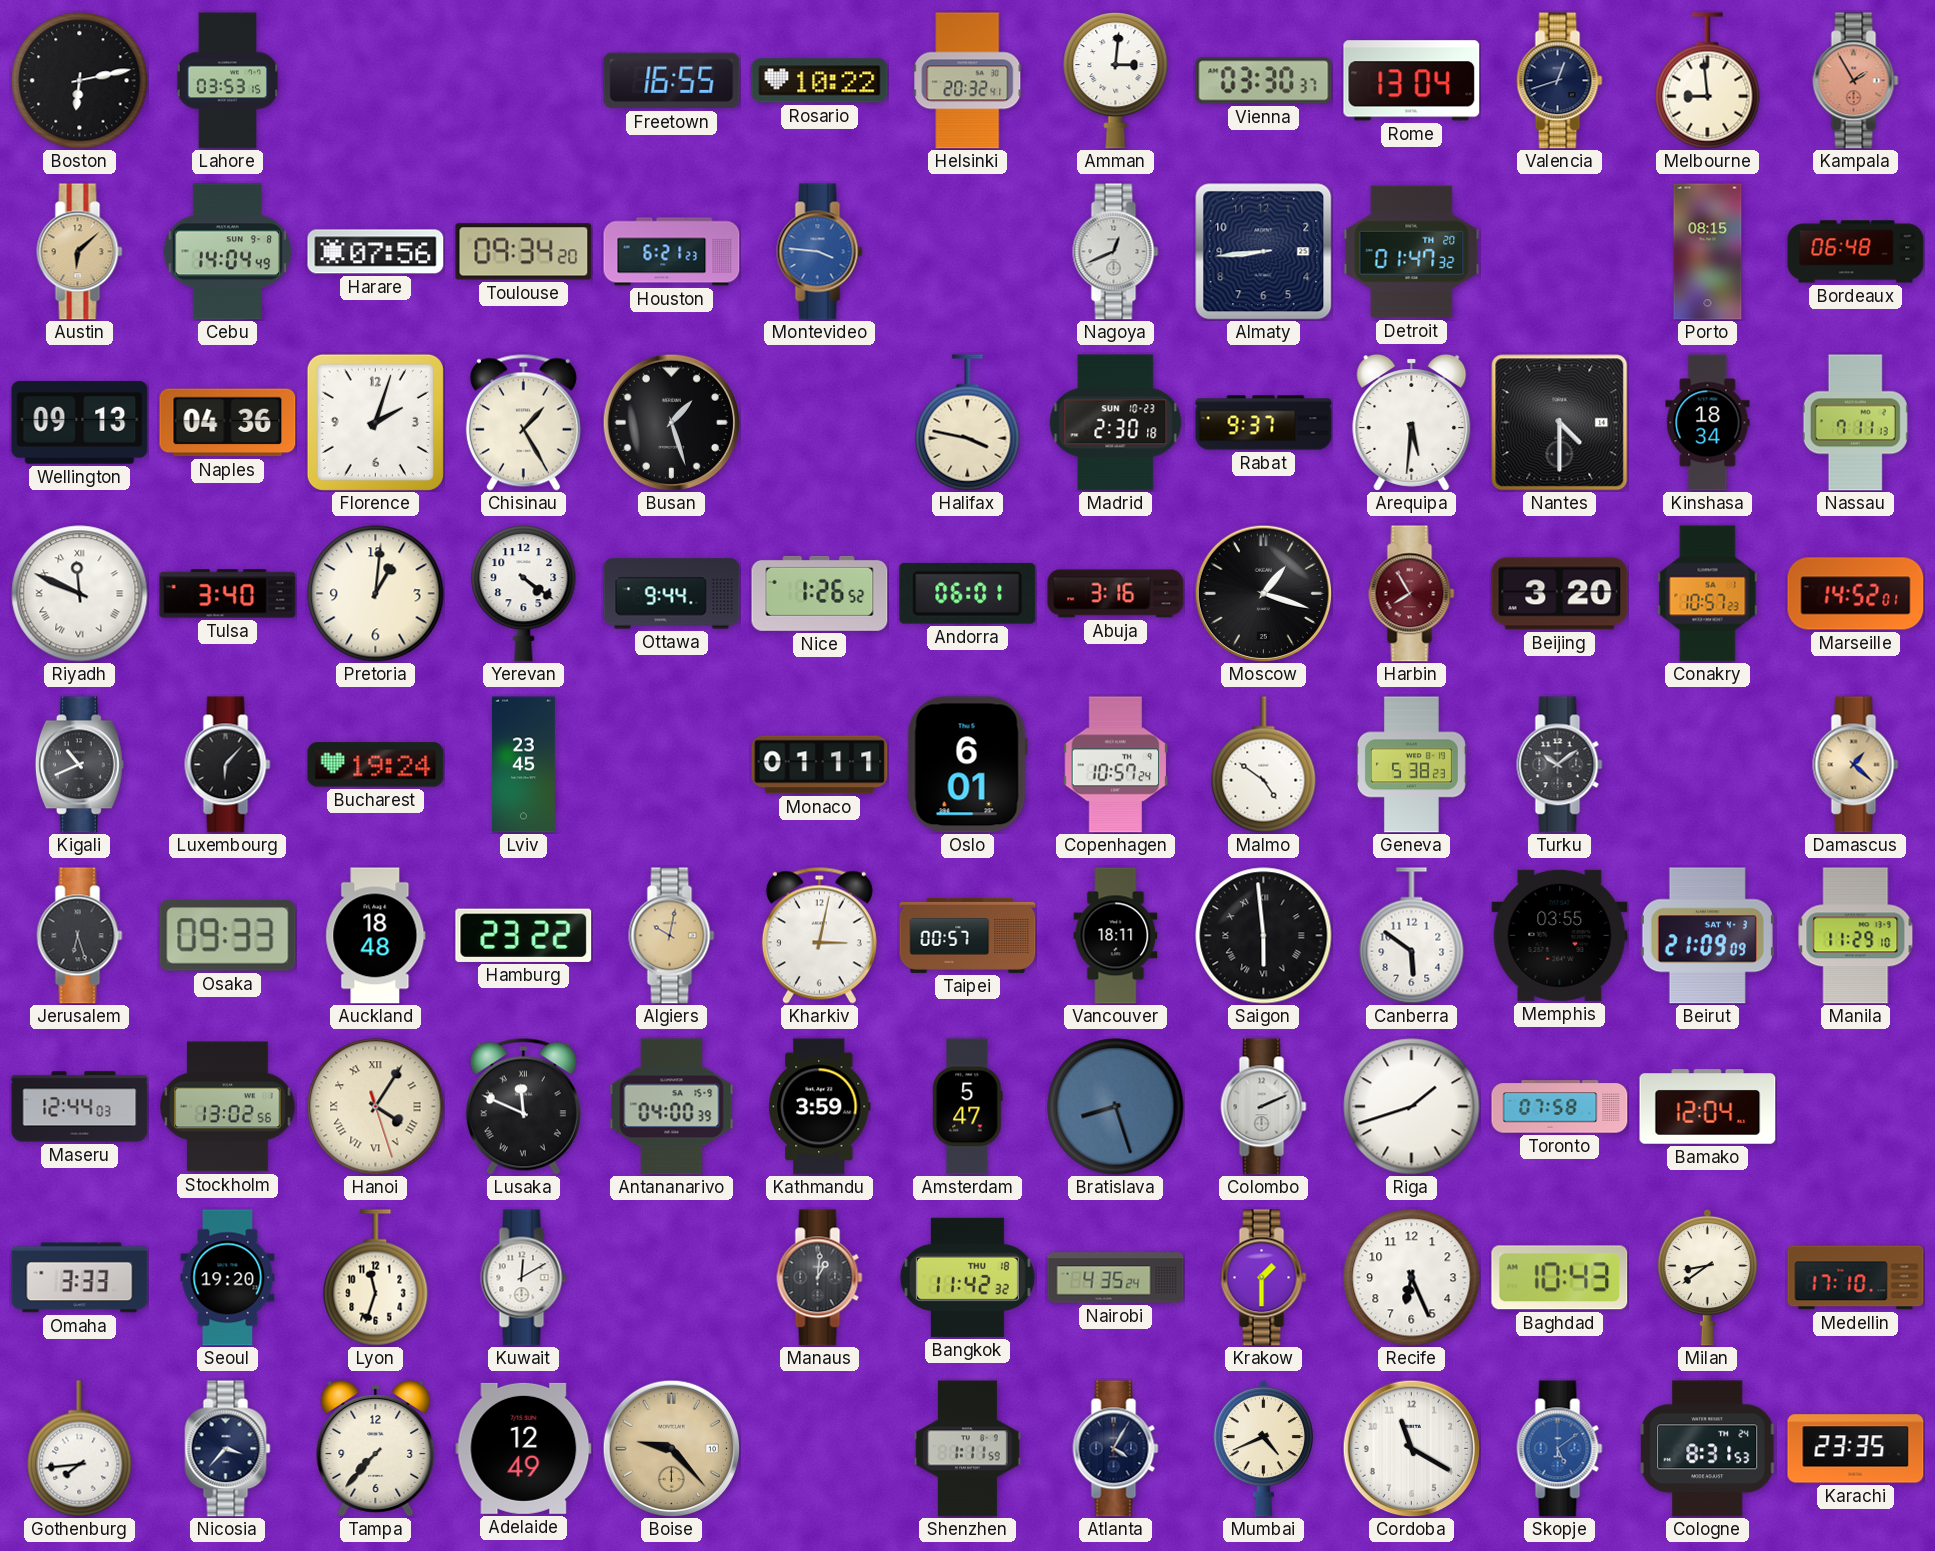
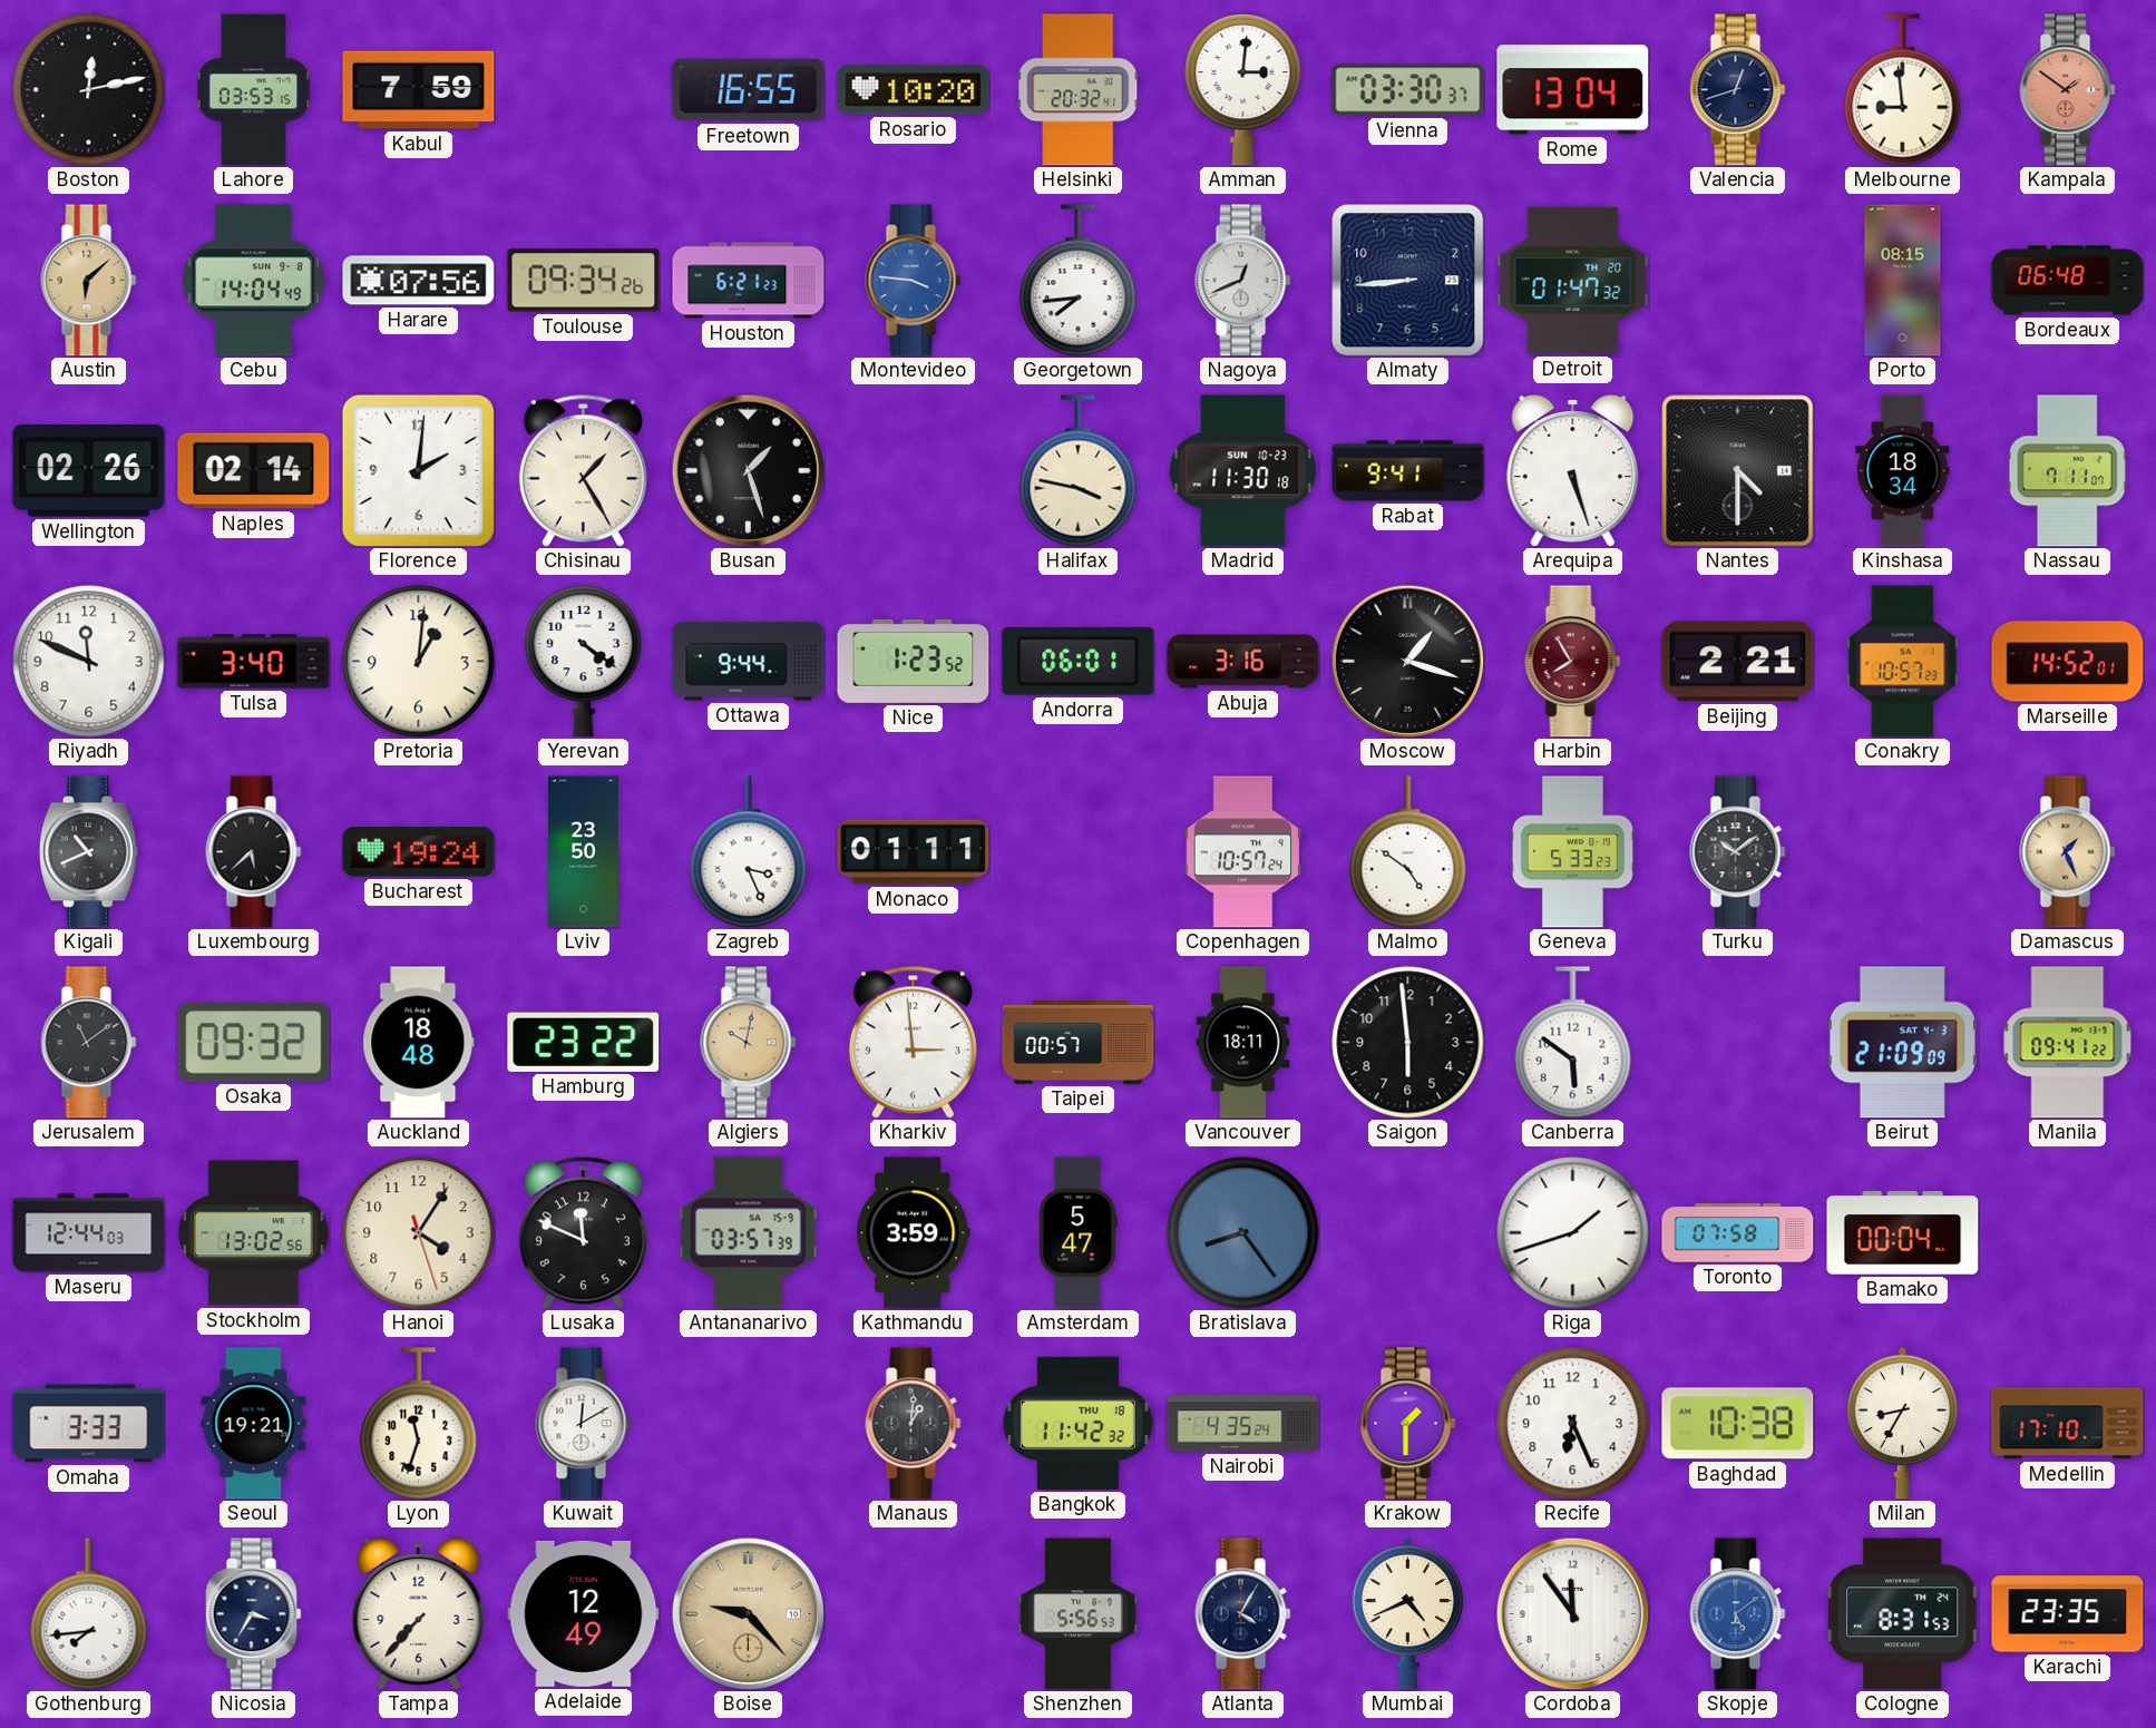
Boston: 6:13 -> 12:13 (89, 90)
Kabul: none -> 7:59 (419, 90)
Rosario: 10:22 -> 10:20 (914, 90)
Kampala: 1:55 -> 1:51 (2068, 90)
Toulouse: 09:34:20 -> 09:34:26 (584, 281)
Georgetown: none -> 7:44 (1079, 281)
Wellington: 09:13 -> 02:26 (89, 471)
Naples: 04:36 -> 02:14 (254, 471)
Florence: 2:03 -> 2:01 (418, 470)
Madrid: 2:30 -> 11:30 (1243, 471)
Rabat: 9:37 -> 9:41 (1408, 471)
Arequipa: 5:31 -> 5:27 (1573, 471)
Nassau: 7:11:13 -> 7:11:07 (2067, 471)
Riyadh numerals: Roman -> Arabic (89, 662)
Nice: 1:26 -> 1:23 (914, 661)
Beijing: 3:20 -> 2:21 (1738, 662)
Luxembourg: 6:07 -> 5:38 (254, 852)
Lviv: 23:45 -> 23:50 (583, 852)
Zagreb: none -> 3:26 (749, 852)
Oslo: 6:01 -> none (967, 765)
Geneva: 5:38 -> 5:33 (1572, 852)
Damascus: 1:22 -> 1:26 (2068, 852)
Jerusalem: 6:27 -> 11:09 (89, 1043)
Osaka: 09:33 -> 09:32 (254, 1043)
Kharkiv: 3:02 -> 2:59 (913, 1042)
Saigon numerals: Roman -> Arabic (1408, 1043)
Memphis: 03:55 -> none (1560, 935)
Manila: 11:29 -> 09:41 (2068, 1043)
Hanoi numerals: Roman -> Arabic (419, 1233)
Lusaka numerals: Roman -> Arabic (583, 1232)
Antananarivo: 04:00 -> 03:57 (749, 1233)
Bratislava: 8:27 -> 8:24 (1243, 1233)
Colombo: 2:11 -> none (1264, 1107)
Bamako: 12:04 -> 00:04 (1903, 1233)
Seoul: 19:20 -> 19:21 (254, 1424)
Baghdad: 10:43 -> 10:38 (1738, 1424)
Milan: 8:39 -> 8:35 (1902, 1423)
Nicosia: 3:37 -> 3:35 (254, 1614)
Shenzhen: 1:11 -> 5:56 (1077, 1614)
Cordoba: 11:20 -> 11:54 (1572, 1613)
